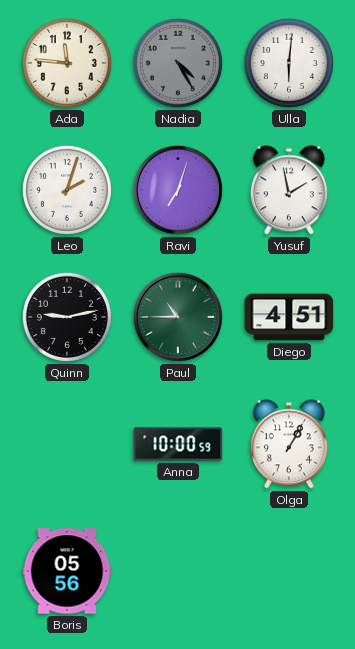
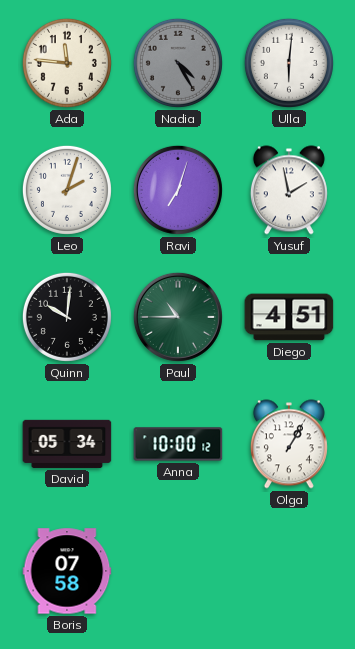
Quinn: 9:13 -> 10:01 (67, 317)
David: none -> 05:34 (67, 444)
Anna: 10:00:59 -> 10:00:12 (178, 444)
Boris: 05:56 -> 07:58 (67, 571)
